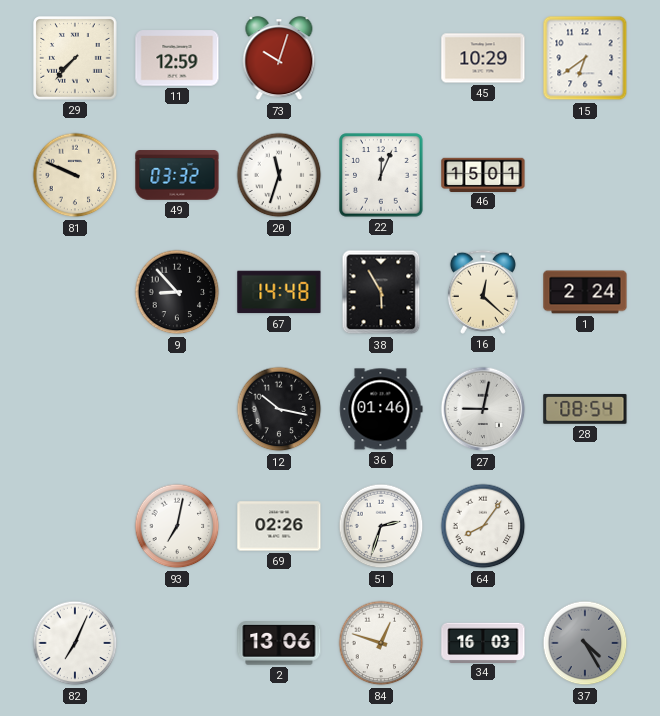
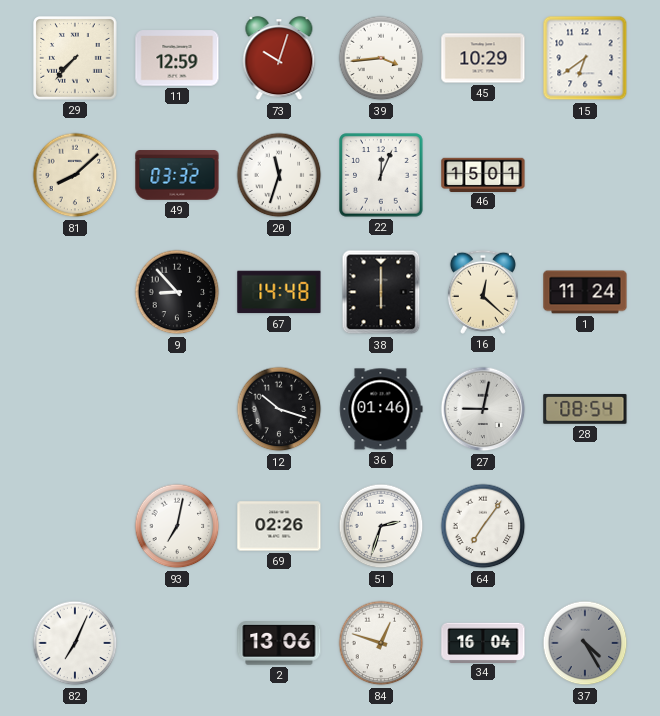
39: none -> 3:44 (381, 58)
81: 9:49 -> 8:08 (75, 175)
38: 5:55 -> 6:00 (381, 292)
1: 2:24 -> 11:24 (585, 292)
12: 10:17 -> 10:18 (279, 409)
64: 8:06 -> 7:06 (483, 526)
34: 16:03 -> 16:04 (483, 642)
